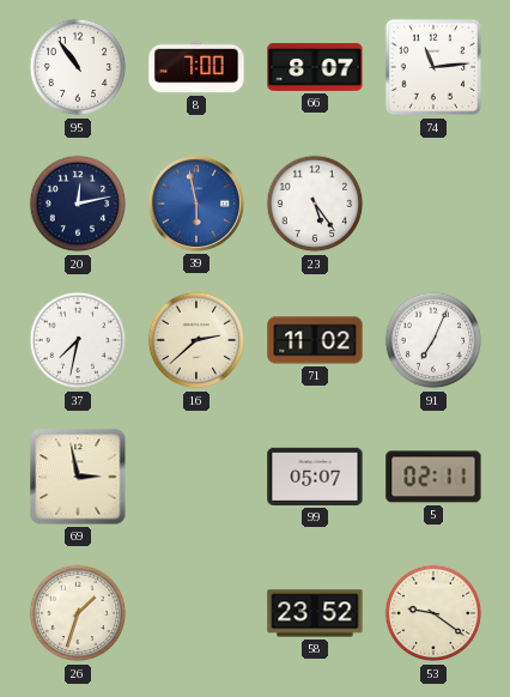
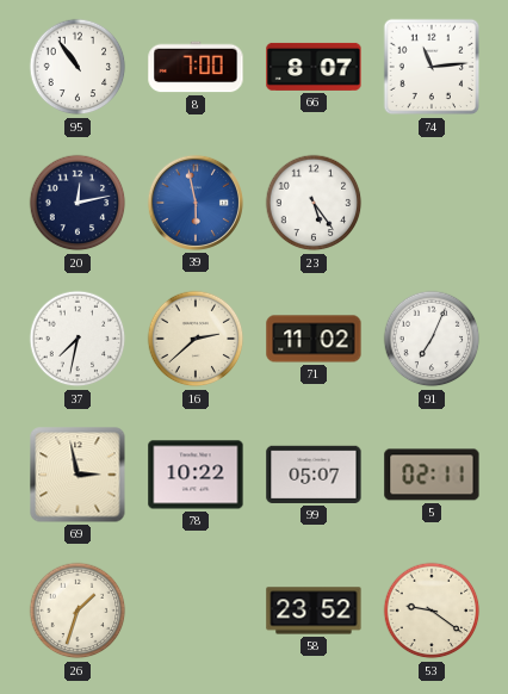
78: none -> 10:22 (196, 475)
